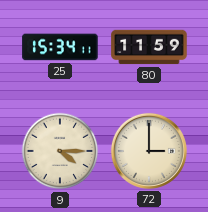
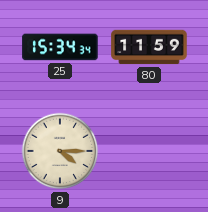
25: 15:34:11 -> 15:34:34 (60, 47)
72: 3:00 -> none (149, 151)
